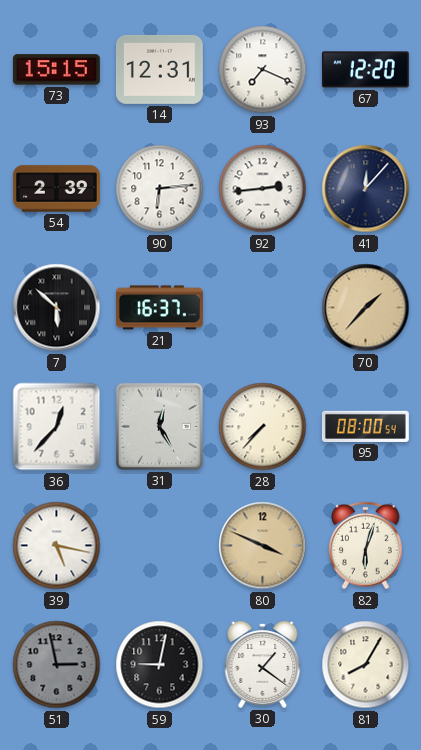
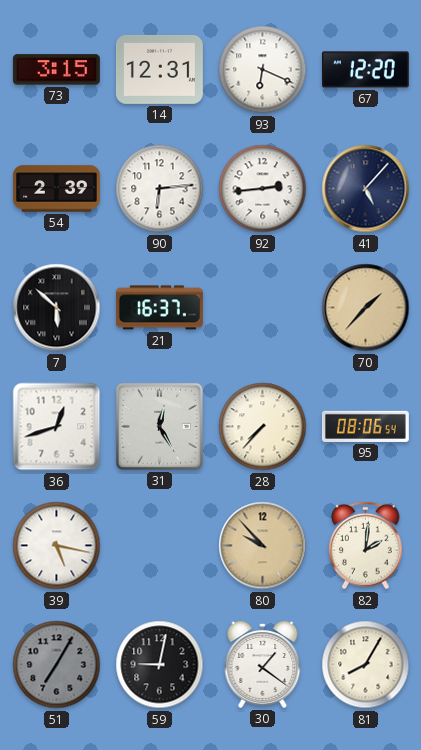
73: 15:15 -> 3:15 (56, 70)
93: 7:19 -> 6:19 (263, 70)
41: 12:07 -> 5:07 (366, 189)
36: 12:37 -> 12:42 (57, 427)
95: 08:00 -> 08:06 (365, 426)
80: 3:49 -> 9:53 (263, 546)
82: 6:03 -> 2:01 (366, 546)
51: 2:58 -> 7:05 (57, 665)
